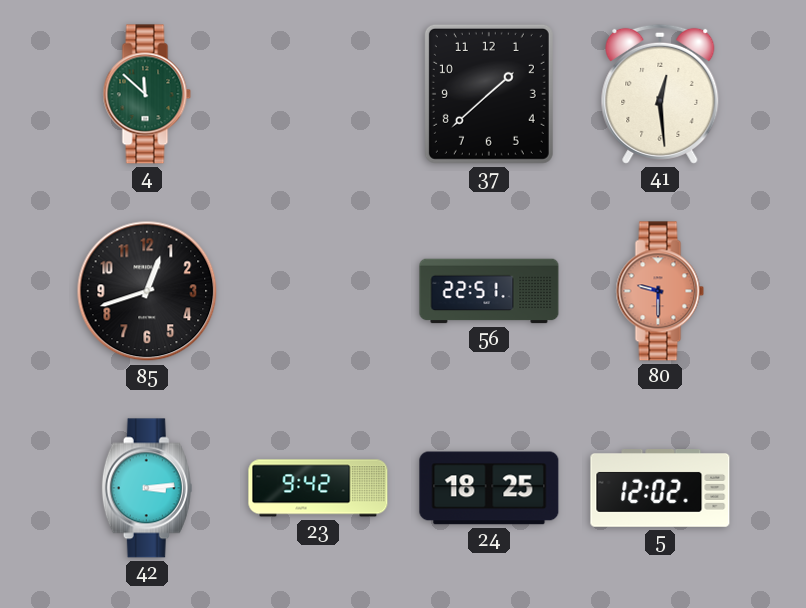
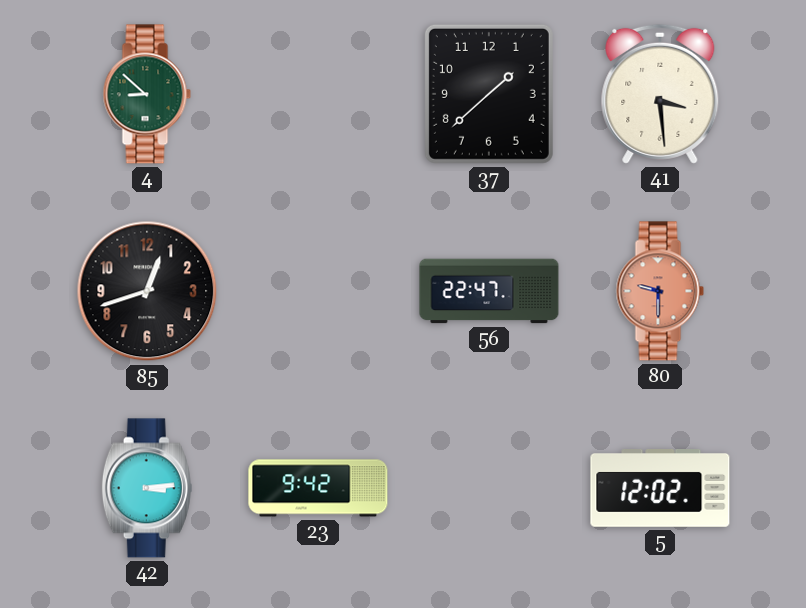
4: 11:52 -> 8:52 (147, 94)
41: 12:29 -> 3:29 (660, 94)
56: 22:51 -> 22:47 (489, 291)
24: 18:25 -> none (489, 488)
